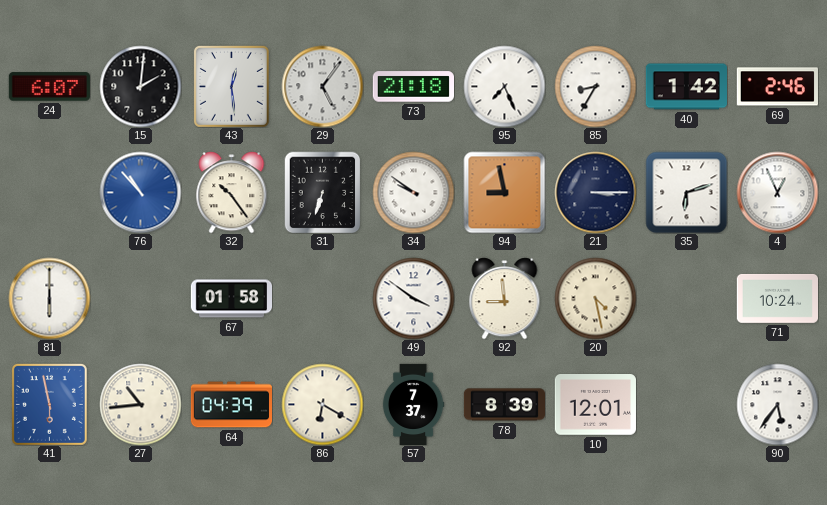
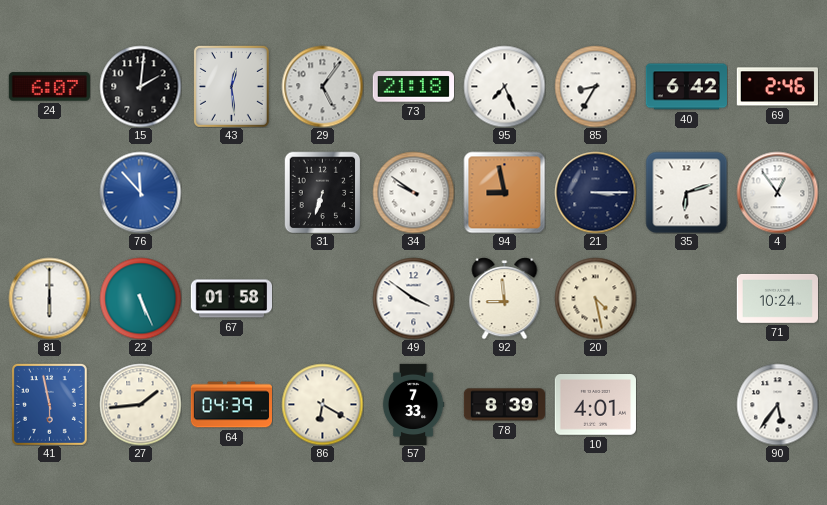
40: 1:42 -> 6:42 (686, 87)
76: 10:53 -> 11:53 (140, 192)
32: 10:24 -> none (232, 192)
4: 12:56 -> 12:54 (777, 192)
22: none -> 5:26 (140, 298)
27: 10:44 -> 1:44 (140, 404)
57: 7:37 -> 7:33 (413, 404)
10: 12:01 -> 4:01 (595, 405)
